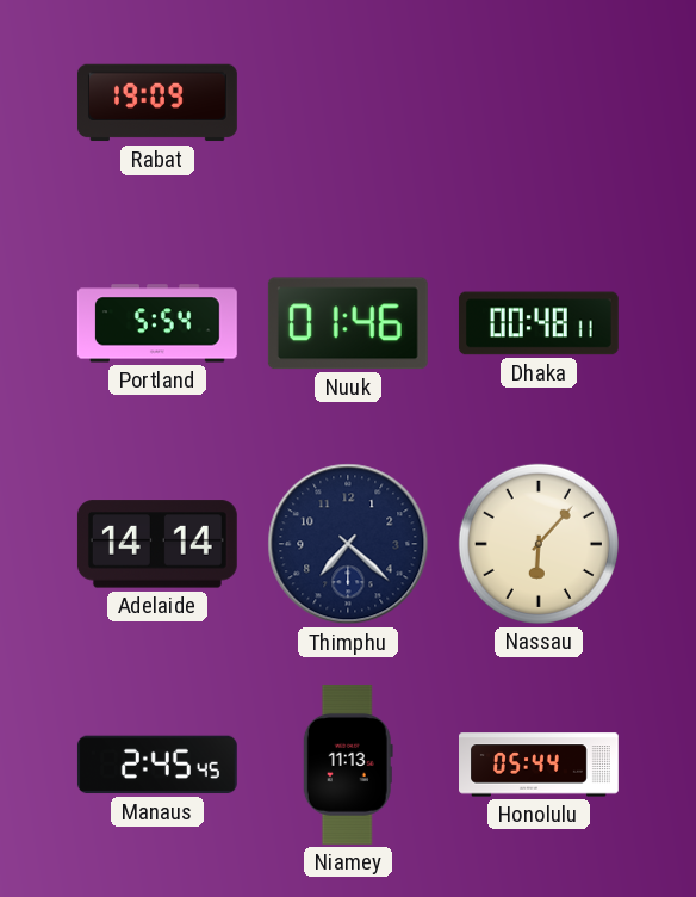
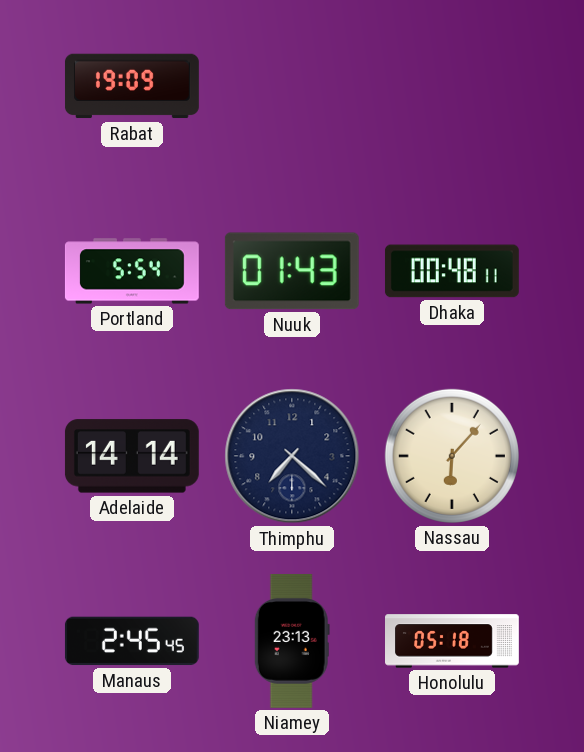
Nuuk: 01:46 -> 01:43 (292, 271)
Niamey: 11:13 -> 23:13 (292, 641)
Honolulu: 05:44 -> 05:18 (453, 641)
